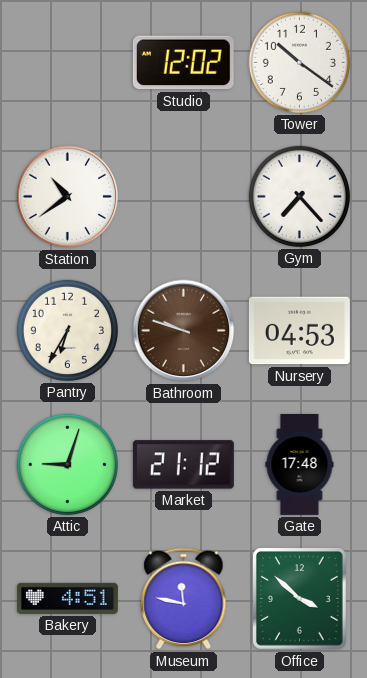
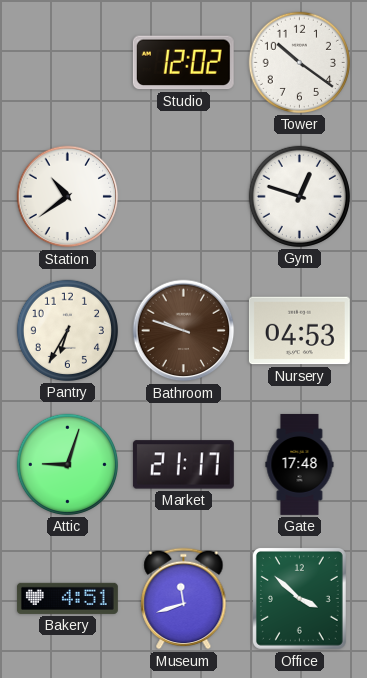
Gym: 7:23 -> 12:48 (299, 196)
Market: 21:12 -> 21:17 (183, 465)
Museum: 11:47 -> 11:42 (184, 599)
